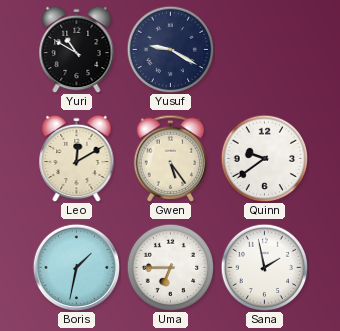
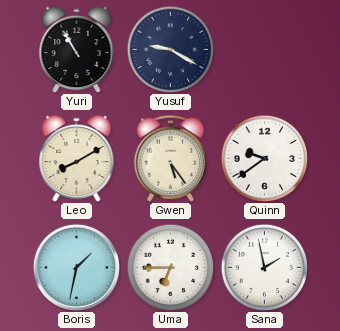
Yuri: 10:50 -> 10:55 (77, 49)
Leo: 12:10 -> 8:10 (77, 158)
